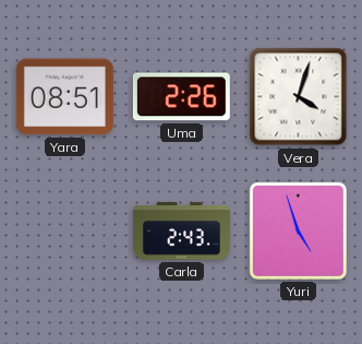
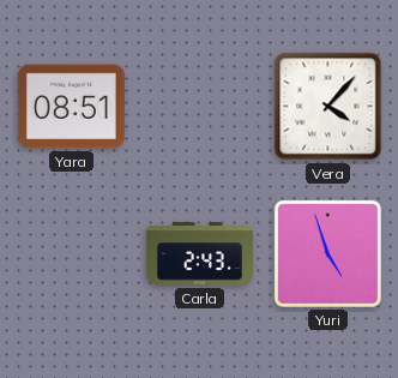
Uma: 2:26 -> none (181, 97)
Vera: 4:03 -> 4:07 (328, 107)
